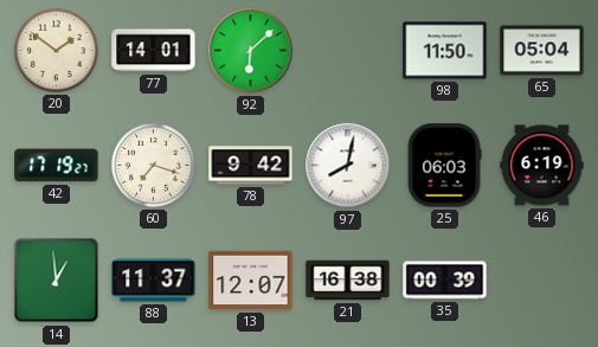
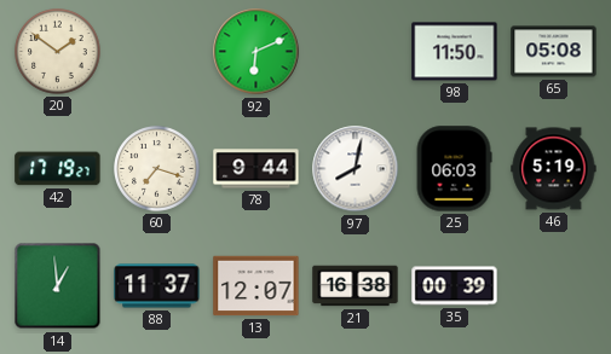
77: 14:01 -> none (154, 51)
92: 6:08 -> 6:11 (256, 52)
65: 05:04 -> 05:08 (554, 52)
78: 9:42 -> 9:44 (256, 169)
46: 6:19 -> 5:19 (554, 169)
